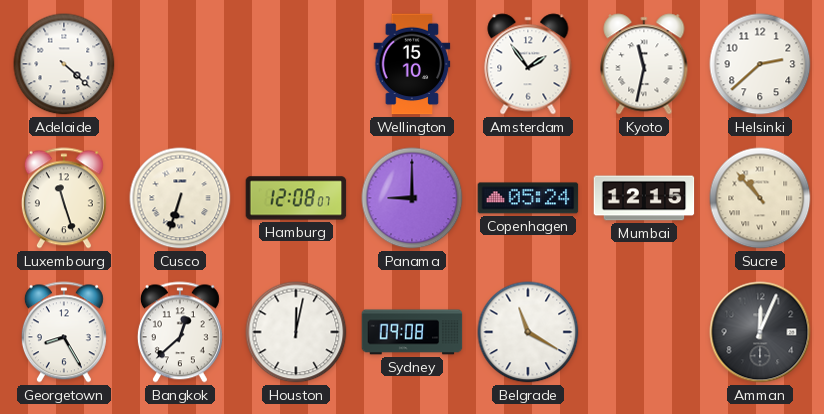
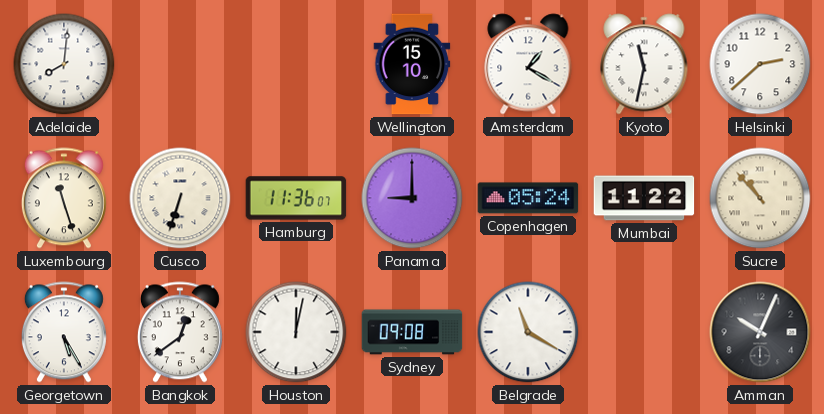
Adelaide: 4:22 -> 8:01 (64, 64)
Amsterdam: 1:54 -> 1:20 (528, 64)
Hamburg: 12:08 -> 11:36 (296, 198)
Mumbai: 12:15 -> 11:22 (644, 198)
Georgetown: 8:25 -> 5:25 (64, 332)
Bangkok: 12:38 -> 12:39 (180, 332)
Amman: 12:04 -> 10:04 (760, 332)
